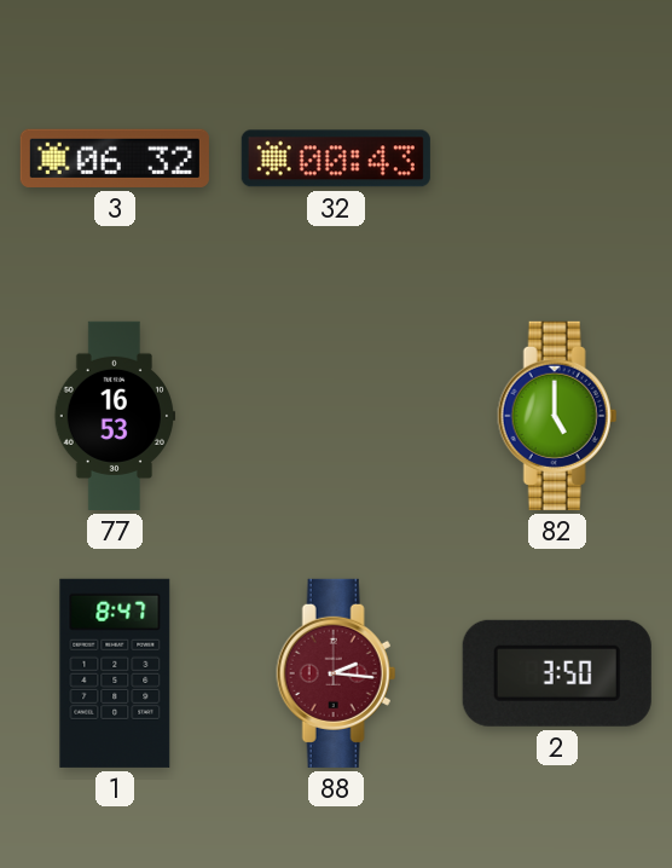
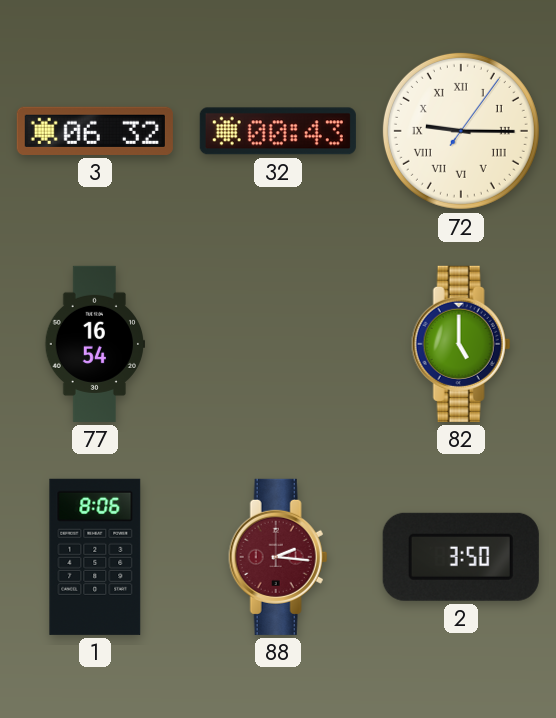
72: none -> 9:15 (461, 131)
77: 16:53 -> 16:54 (94, 344)
1: 8:47 -> 8:06 (95, 557)
